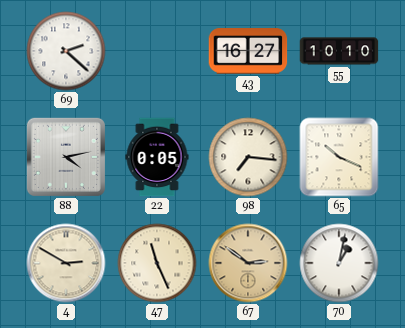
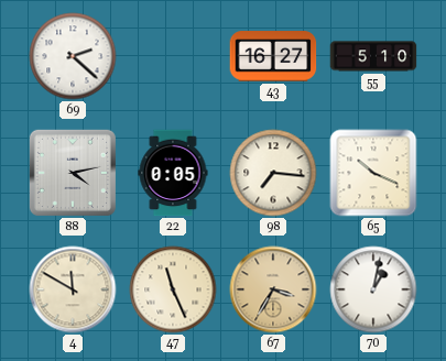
55: 10:10 -> 5:10 (373, 56)
4: 2:50 -> 11:50 (73, 289)
67: 2:51 -> 3:35 (273, 289)
